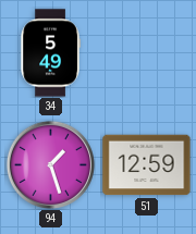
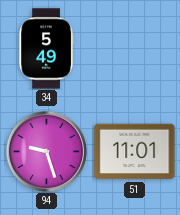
94: 1:27 -> 9:27 (46, 151)
51: 12:59 -> 11:01 (135, 152)
